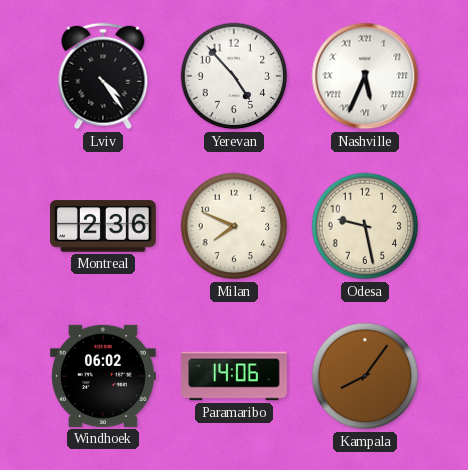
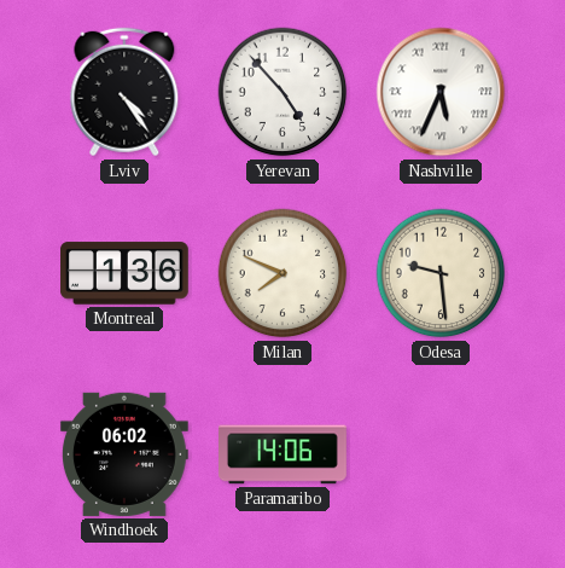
Montreal: 2:36 -> 1:36 (126, 273)
Odesa: 9:28 -> 9:29 (441, 273)
Kampala: 8:06 -> none (365, 376)
